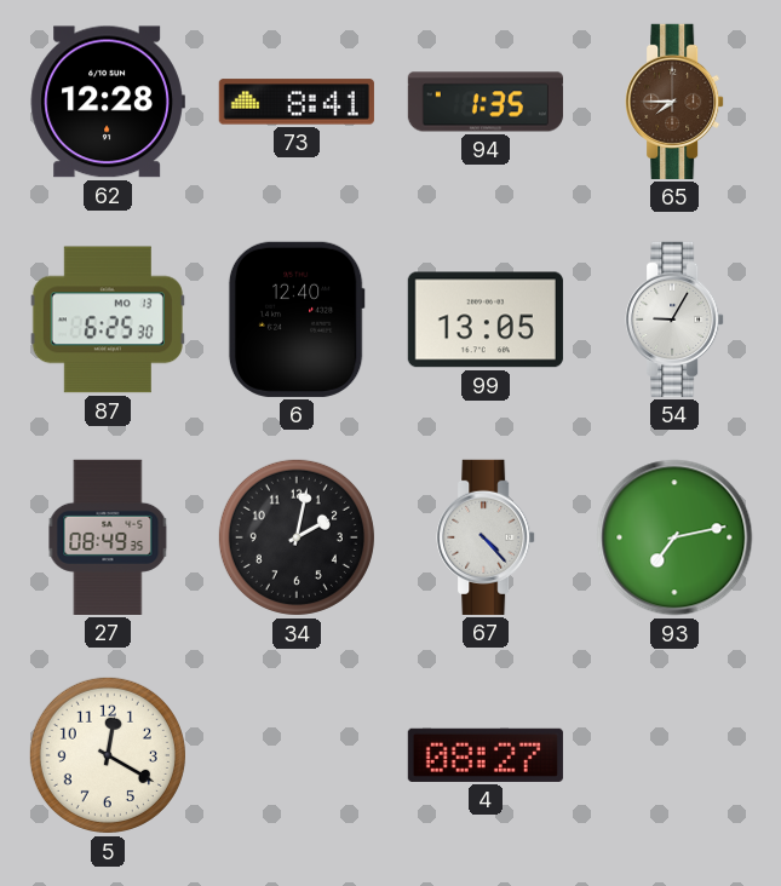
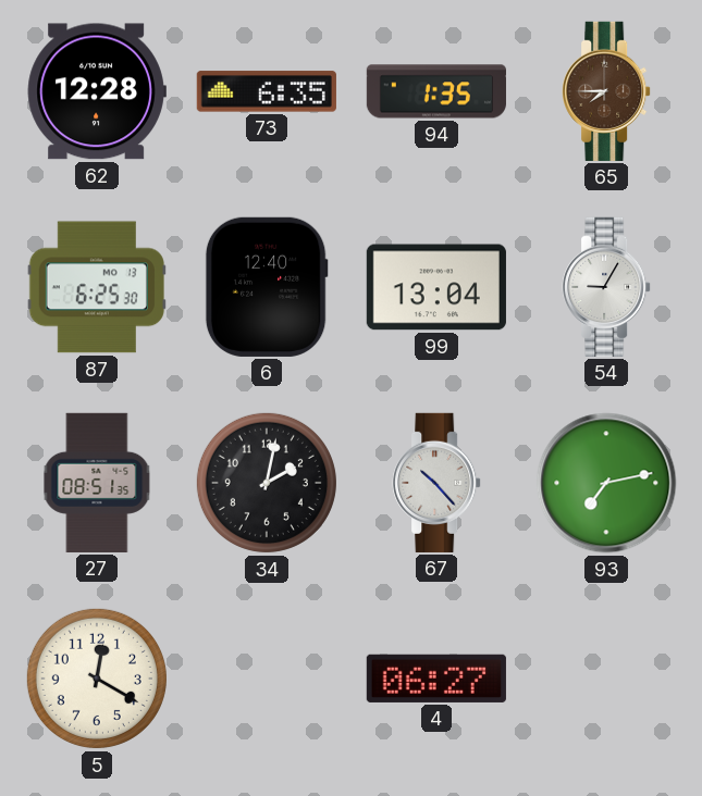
73: 8:41 -> 6:35 (267, 91)
99: 13:05 -> 13:04 (436, 287)
27: 08:49 -> 08:51 (97, 483)
67: 4:23 -> 10:23 (436, 483)
4: 08:27 -> 06:27 (436, 679)
